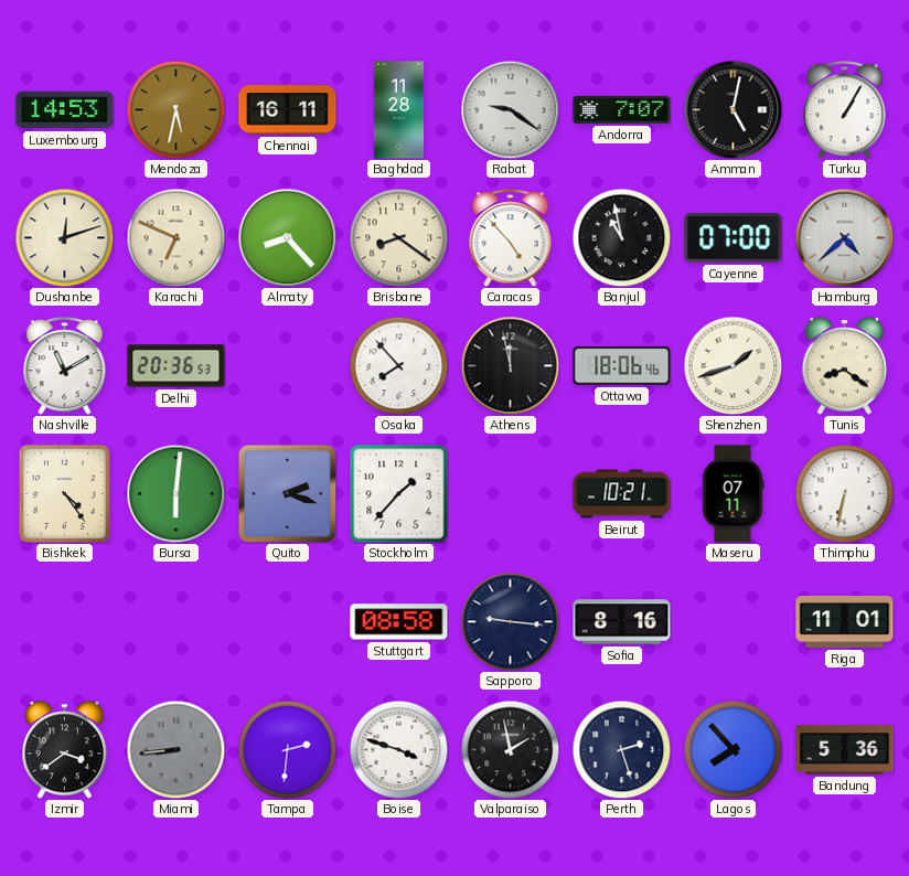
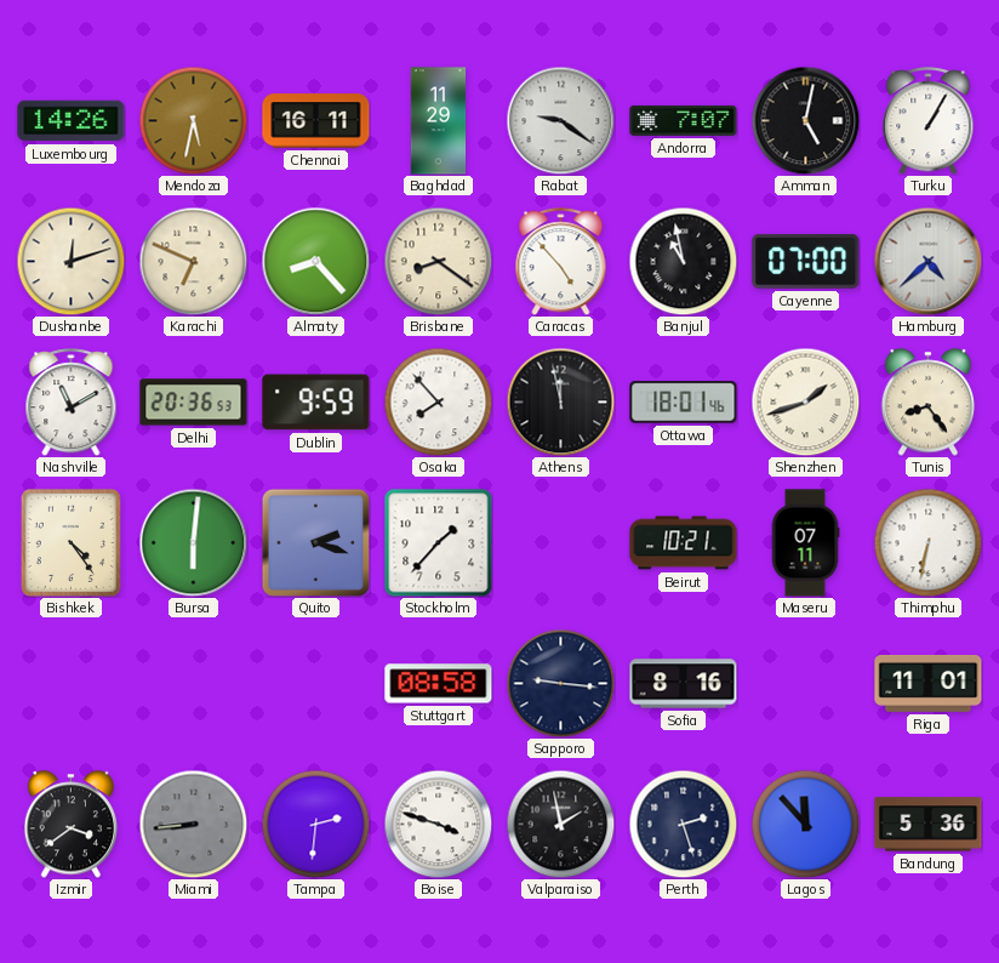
Luxembourg: 14:53 -> 14:26 (72, 121)
Baghdad: 11:28 -> 11:29 (439, 121)
Dublin: none -> 9:59 (316, 403)
Ottawa: 18:06 -> 18:01 (684, 403)
Tunis: 8:21 -> 8:24 (929, 403)
Lagos: 7:53 -> 11:53 (805, 824)
